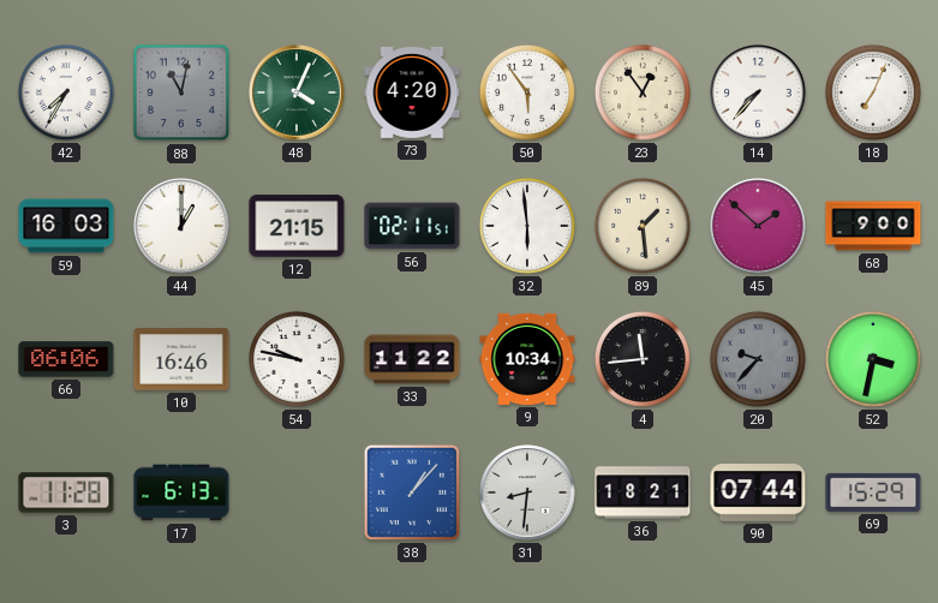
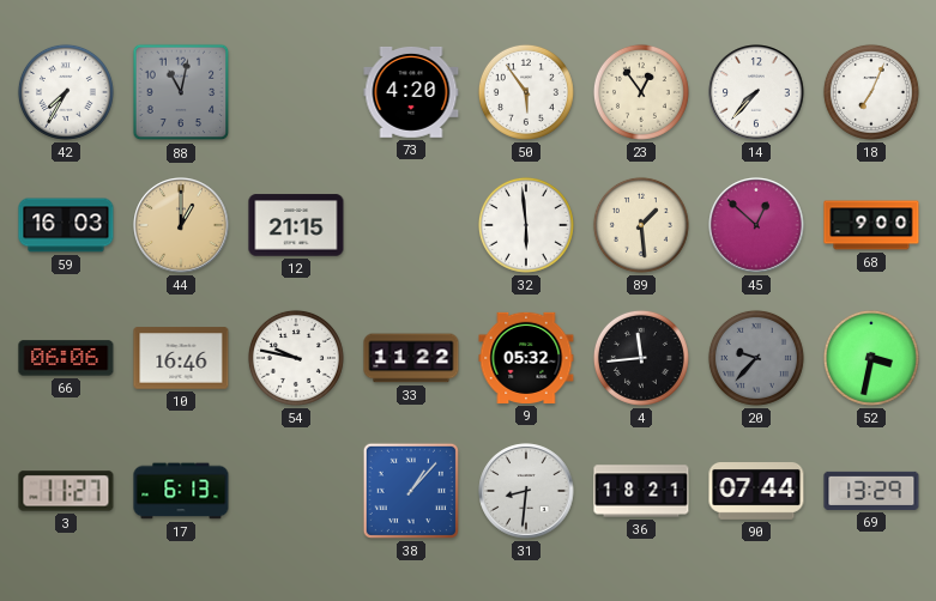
48: 4:04 -> none (297, 92)
44 dial: white -> champagne (181, 225)
56: 02:11 -> none (412, 226)
45: 1:52 -> 12:52 (756, 225)
9: 10:34 -> 05:32 (526, 358)
3: 11:28 -> 11:27 (66, 491)
69: 15:29 -> 13:29 (871, 491)
